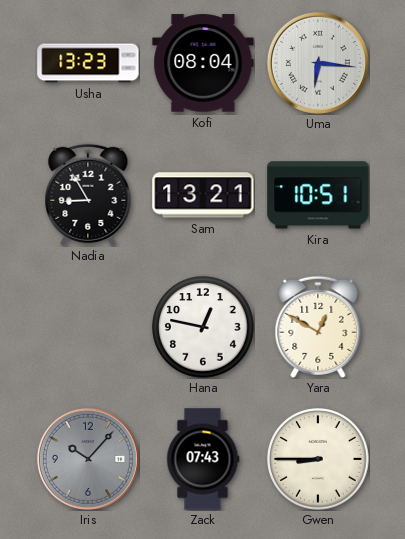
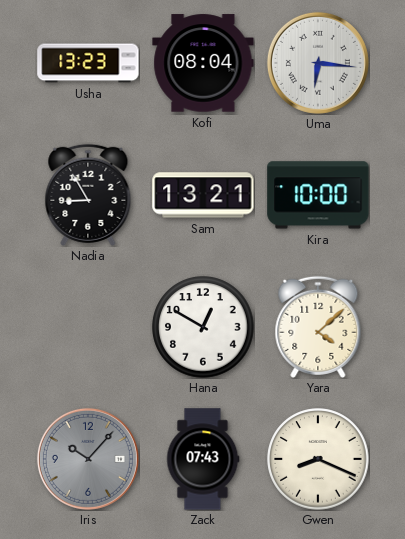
Kira: 10:51 -> 10:00 (318, 195)
Hana: 12:47 -> 12:50 (203, 327)
Yara: 12:50 -> 4:08 (318, 327)
Gwen: 8:45 -> 8:19 (318, 459)
